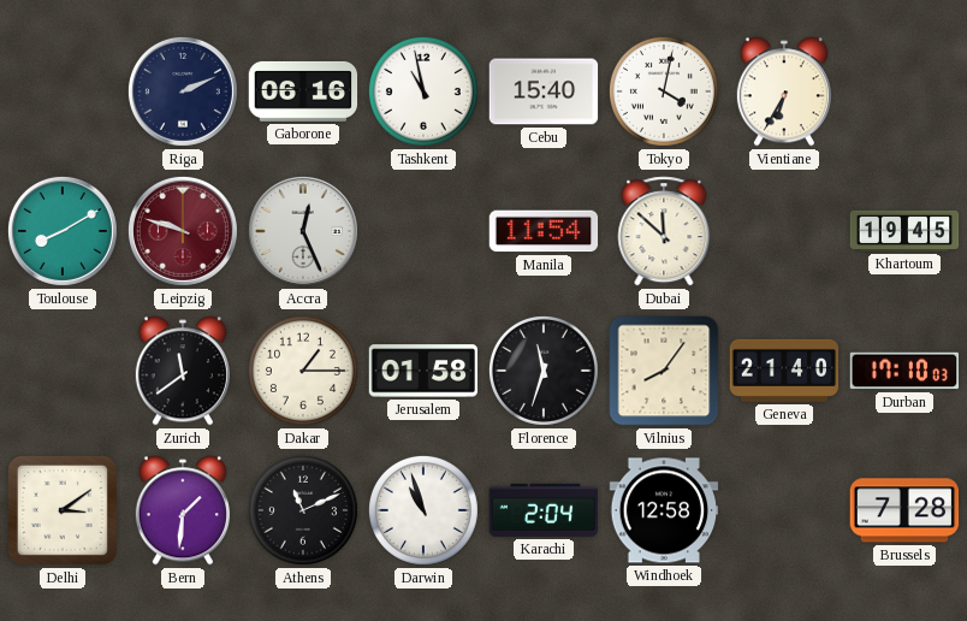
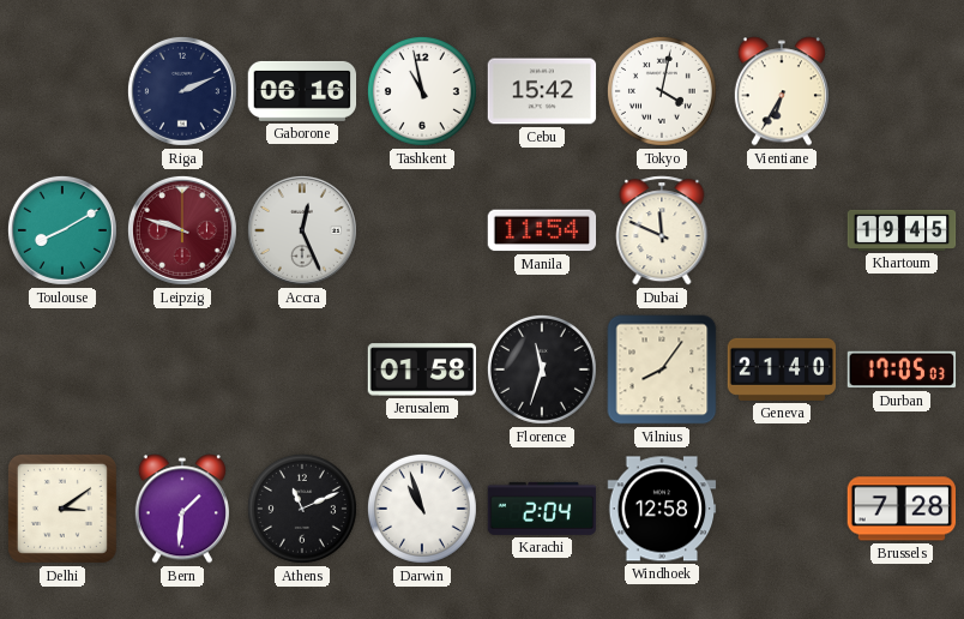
Cebu: 15:40 -> 15:42 (542, 91)
Dubai: 11:52 -> 11:49 (662, 230)
Zurich: 11:39 -> none (183, 371)
Dakar: 1:15 -> none (303, 371)
Durban: 17:10 -> 17:05 (902, 369)
